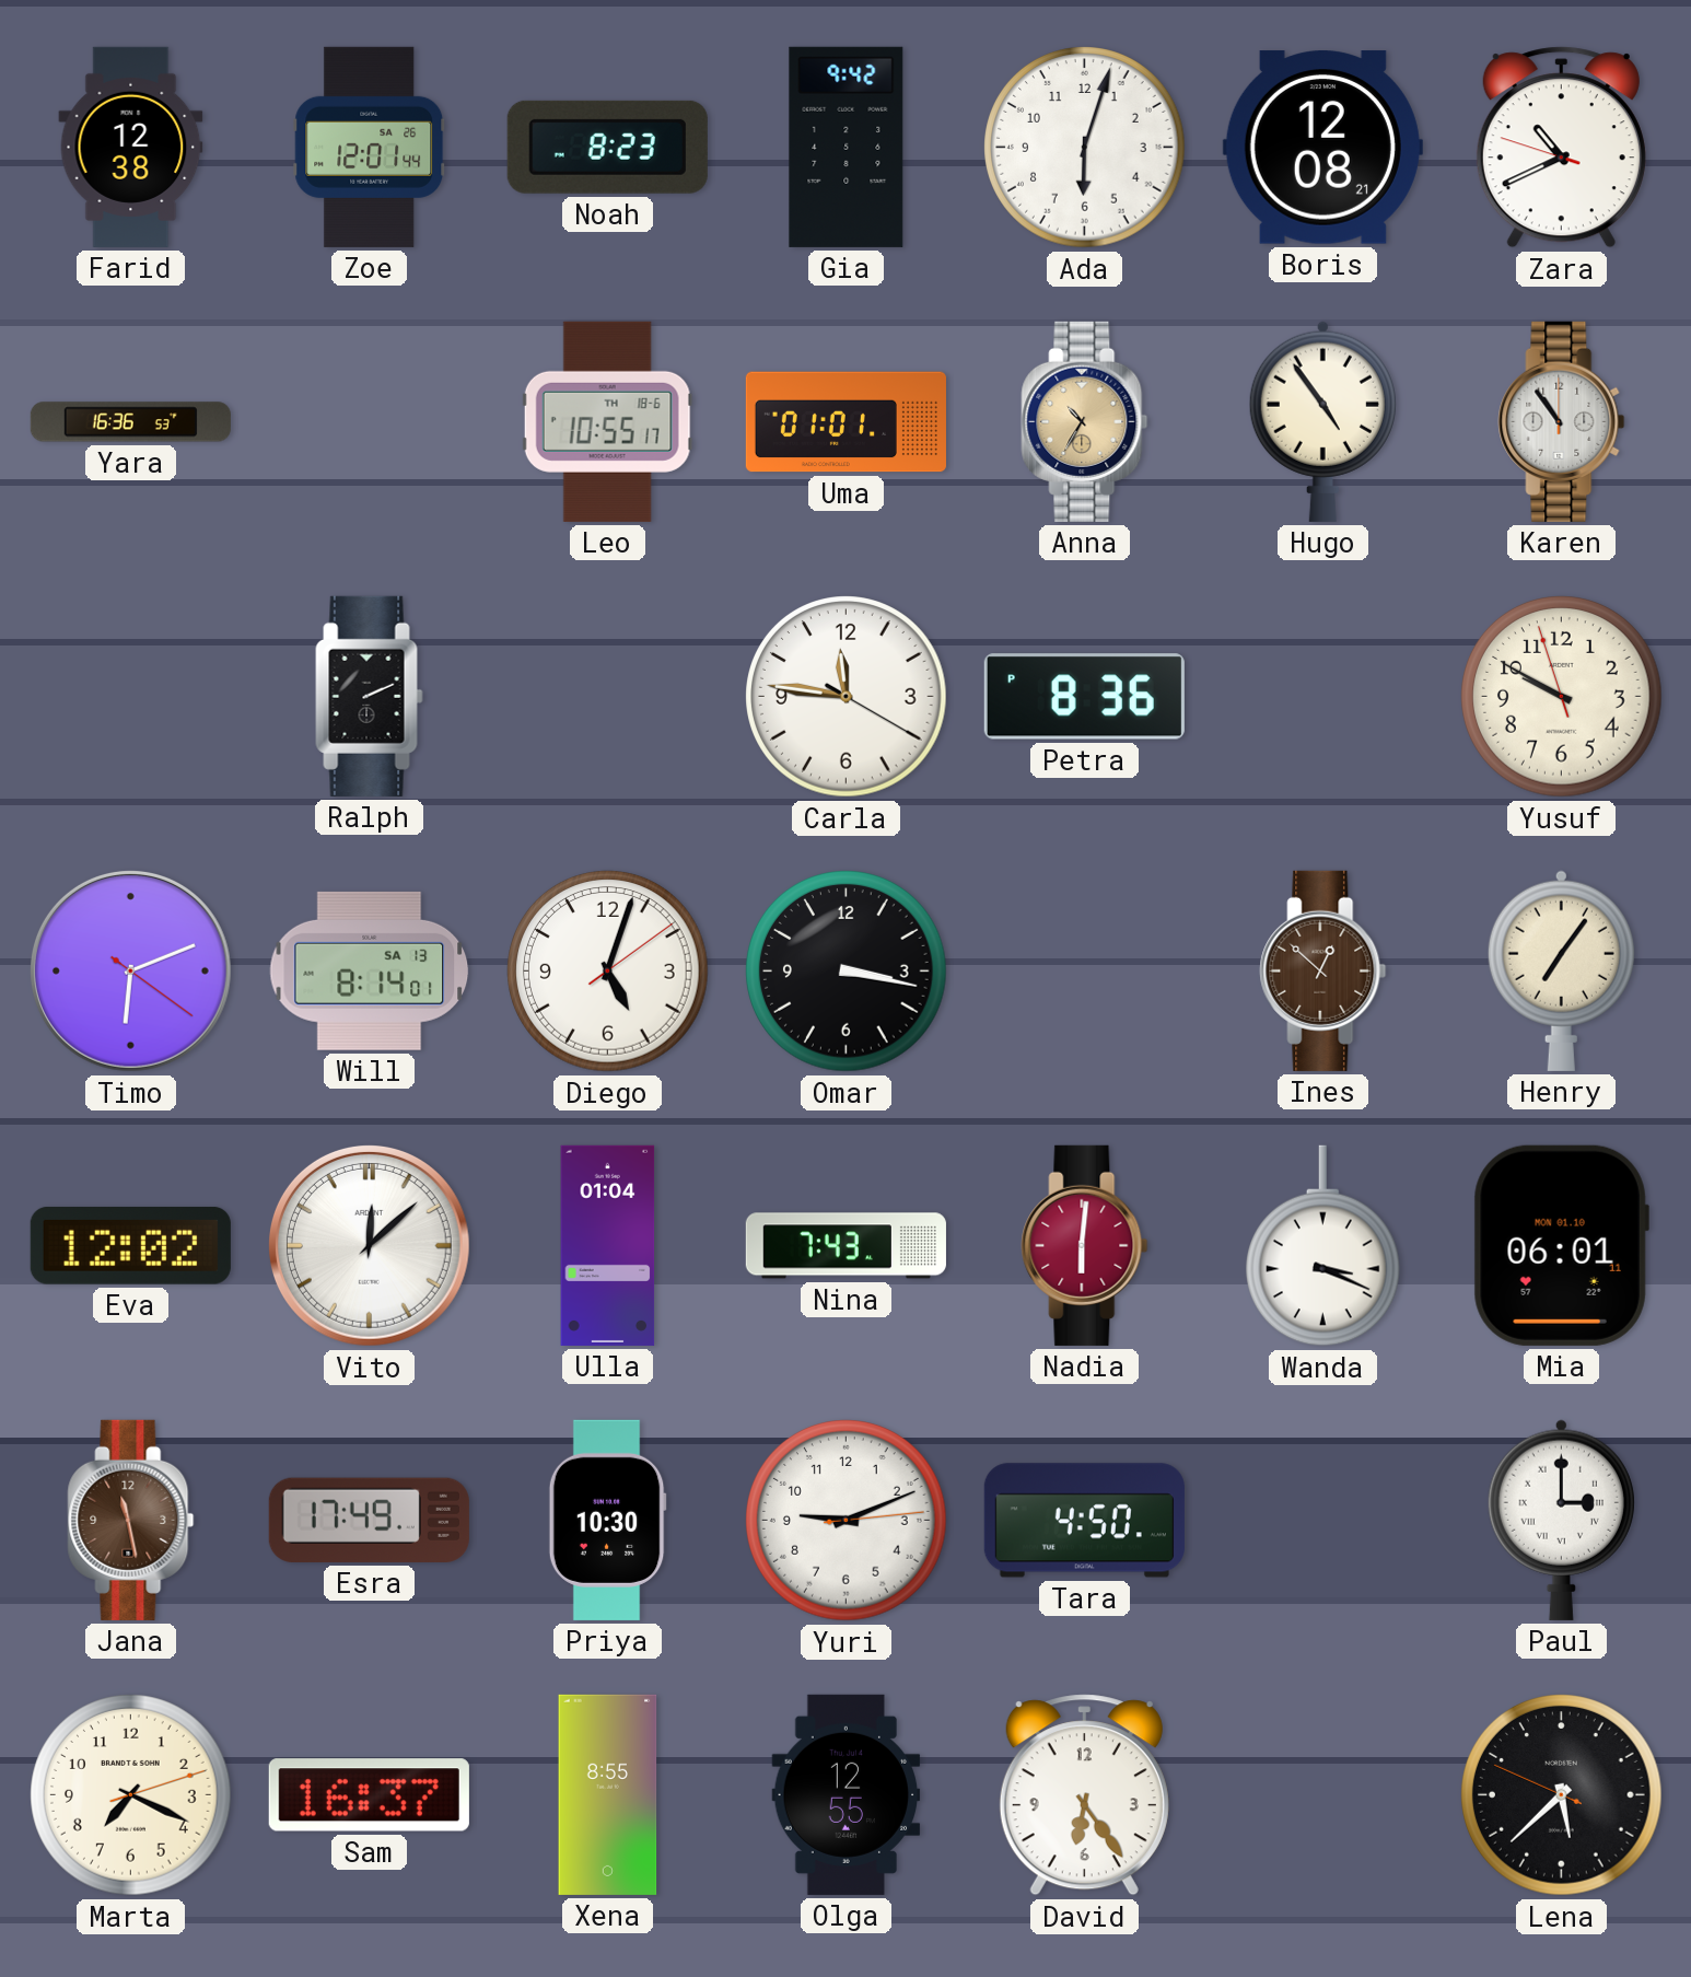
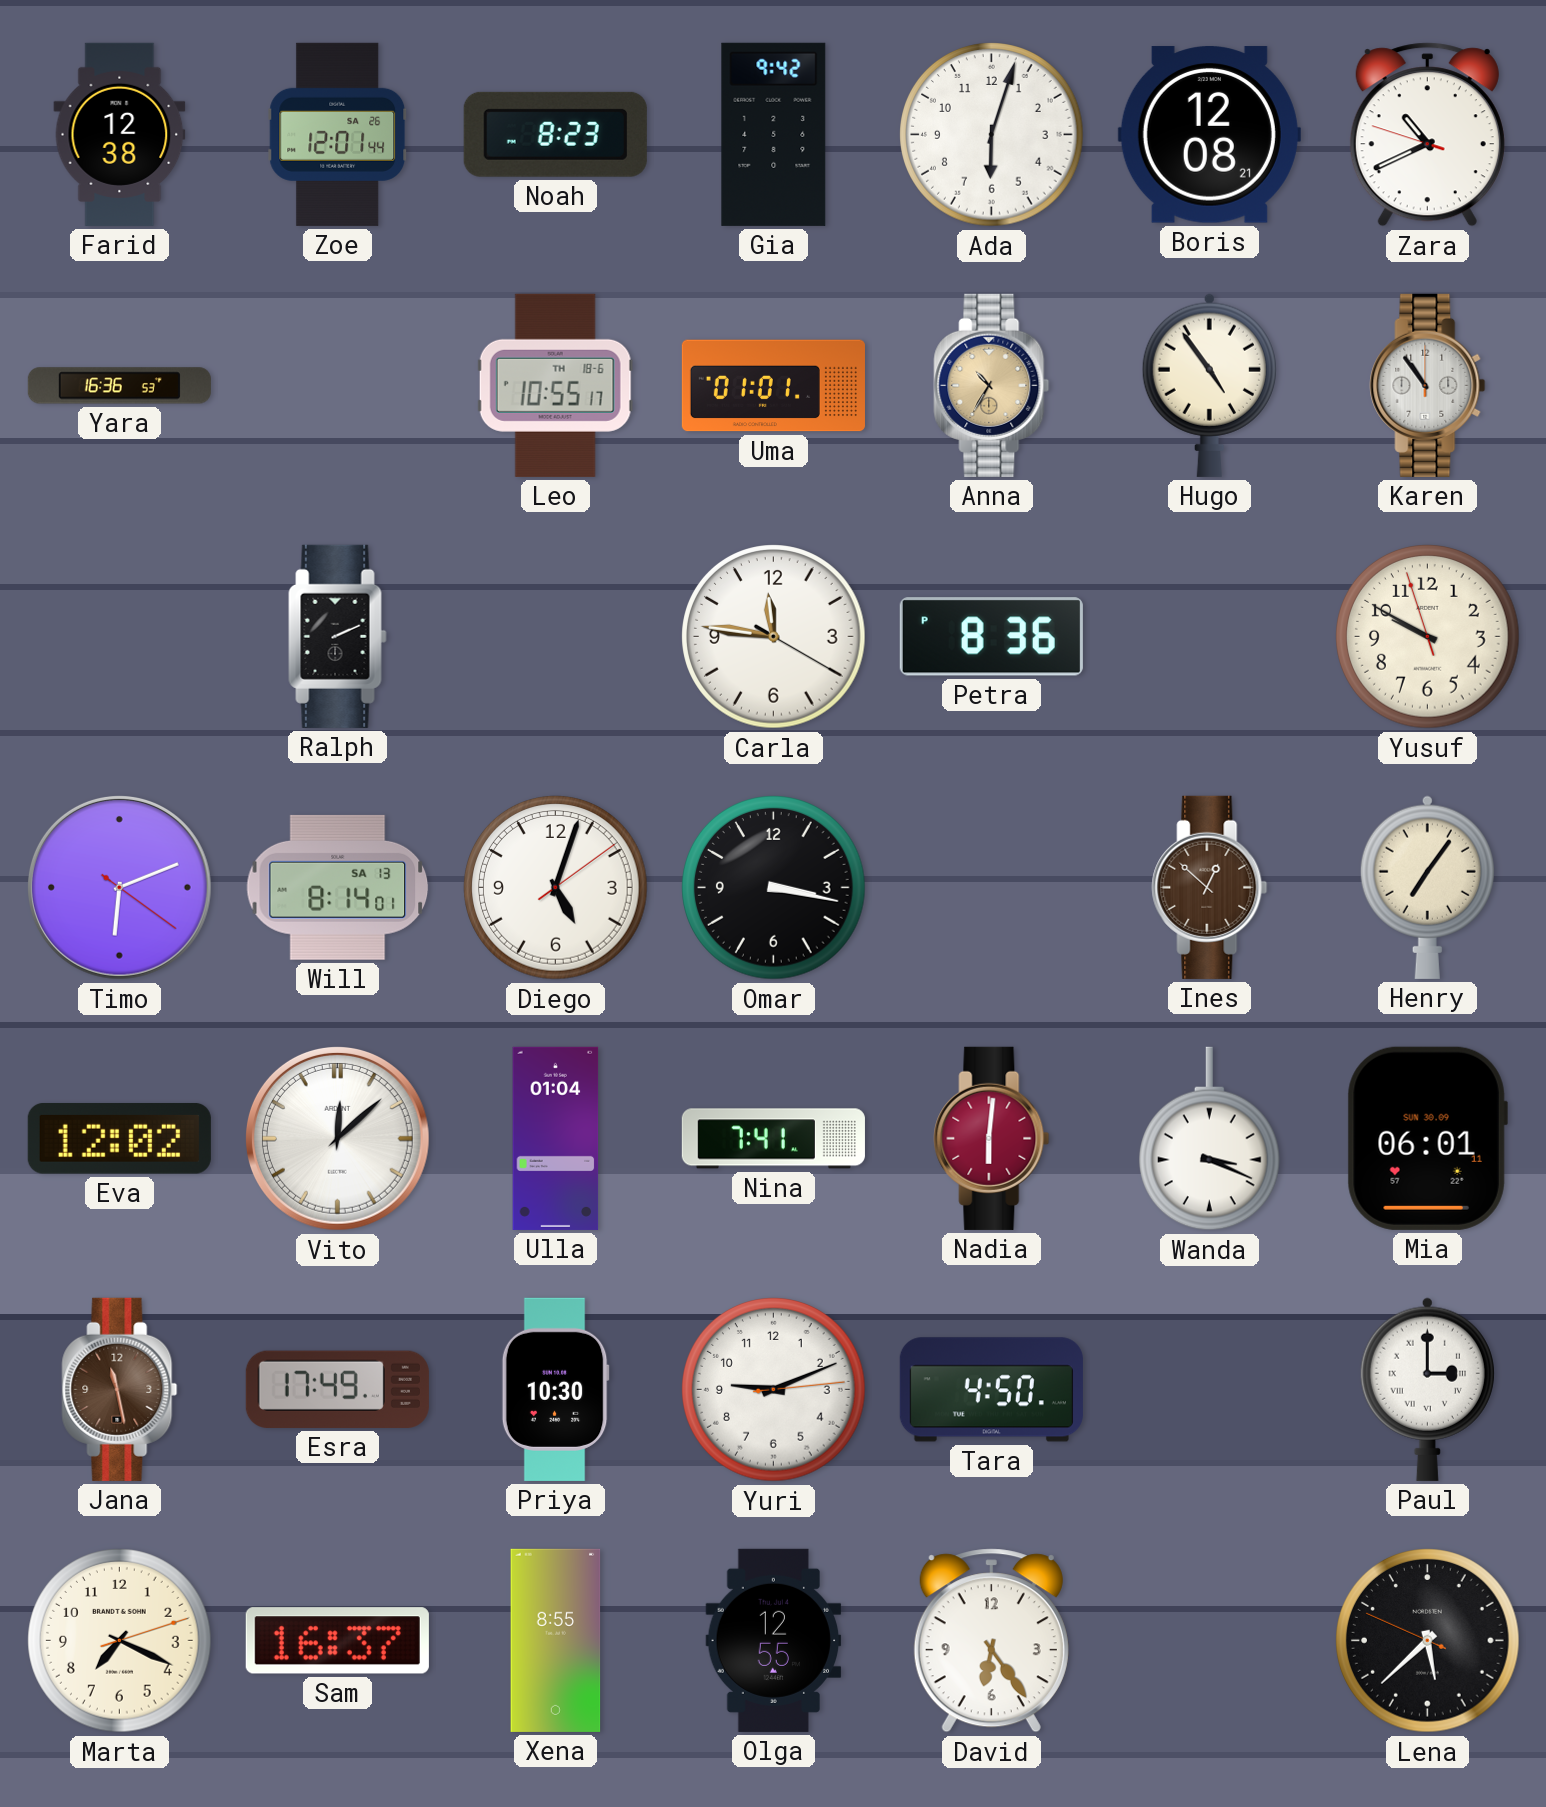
Nina: 7:43 -> 7:41 (773, 1139)
Mia date: MON 01.10 -> SUN 30.09 (1427, 1138)
